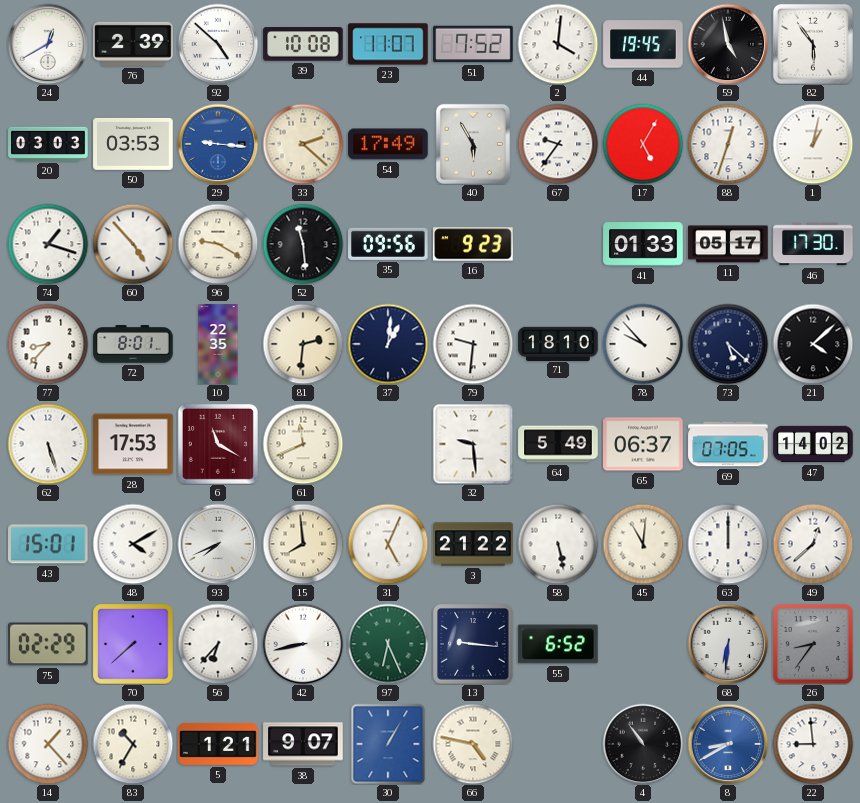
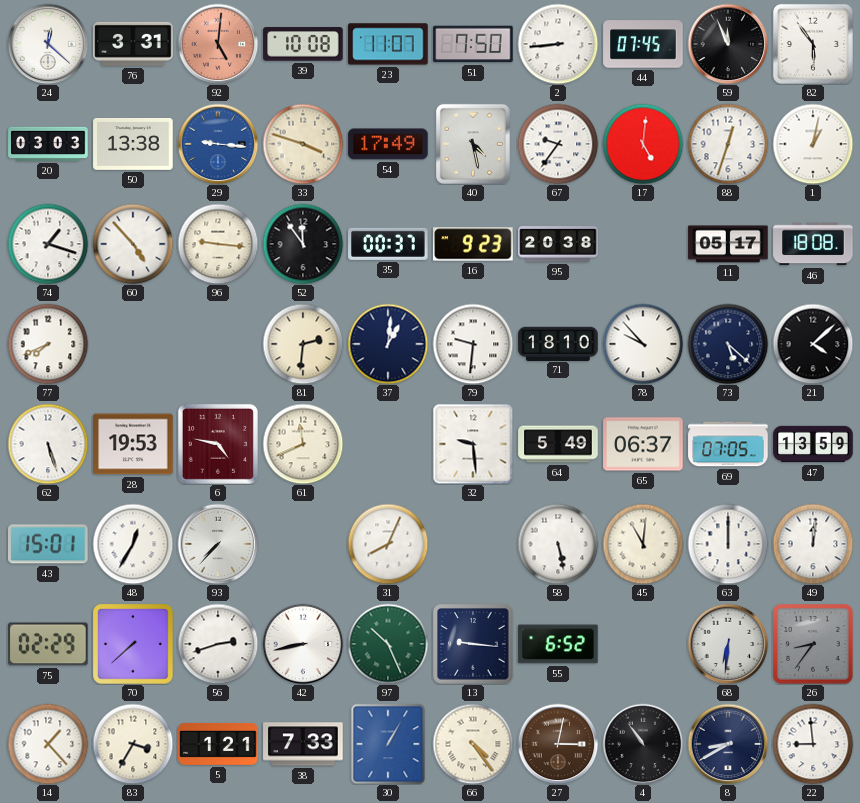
24: 12:40 -> 12:22 (48, 44)
76: 2:39 -> 3:31 (133, 44)
92: 4:52 -> 5:01 (218, 44)
92 dial: white -> salmon (218, 44)
51: 7:52 -> 7:50 (473, 44)
2: 4:01 -> 8:44 (558, 44)
44: 19:45 -> 07:45 (643, 44)
59: 4:58 -> 11:56 (728, 44)
50: 03:53 -> 13:38 (133, 145)
33: 2:22 -> 3:48 (303, 144)
40: 5:55 -> 4:28 (473, 144)
17: 5:05 -> 5:01 (643, 144)
96: 9:20 -> 9:16 (218, 244)
52: 11:29 -> 11:54 (303, 244)
35: 09:56 -> 00:37 (388, 244)
95: none -> 20:38 (558, 245)
41: 01:33 -> none (643, 244)
46: 17:30 -> 18:08 (813, 244)
77: 8:37 -> 7:41 (48, 344)
72: 8:01 -> none (133, 344)
10: 22:35 -> none (218, 344)
28: 17:53 -> 19:53 (133, 444)
6: 11:20 -> 4:47 (218, 444)
47: 14:02 -> 13:59 (813, 444)
48: 4:10 -> 12:35 (133, 544)
93: 7:41 -> 7:37 (218, 544)
15: 7:59 -> none (303, 544)
31: 5:04 -> 8:04 (388, 544)
3: 21:22 -> none (473, 544)
49: 12:38 -> 12:01 (813, 544)
56: 6:37 -> 2:42 (218, 644)
97: 6:26 -> 10:26 (388, 644)
83: 10:35 -> 3:35 (133, 744)
38: 9:07 -> 7:33 (303, 744)
66: 4:47 -> 4:24 (473, 744)
27: none -> 3:02 (558, 744)
8 dial: blue -> navy (728, 744)
